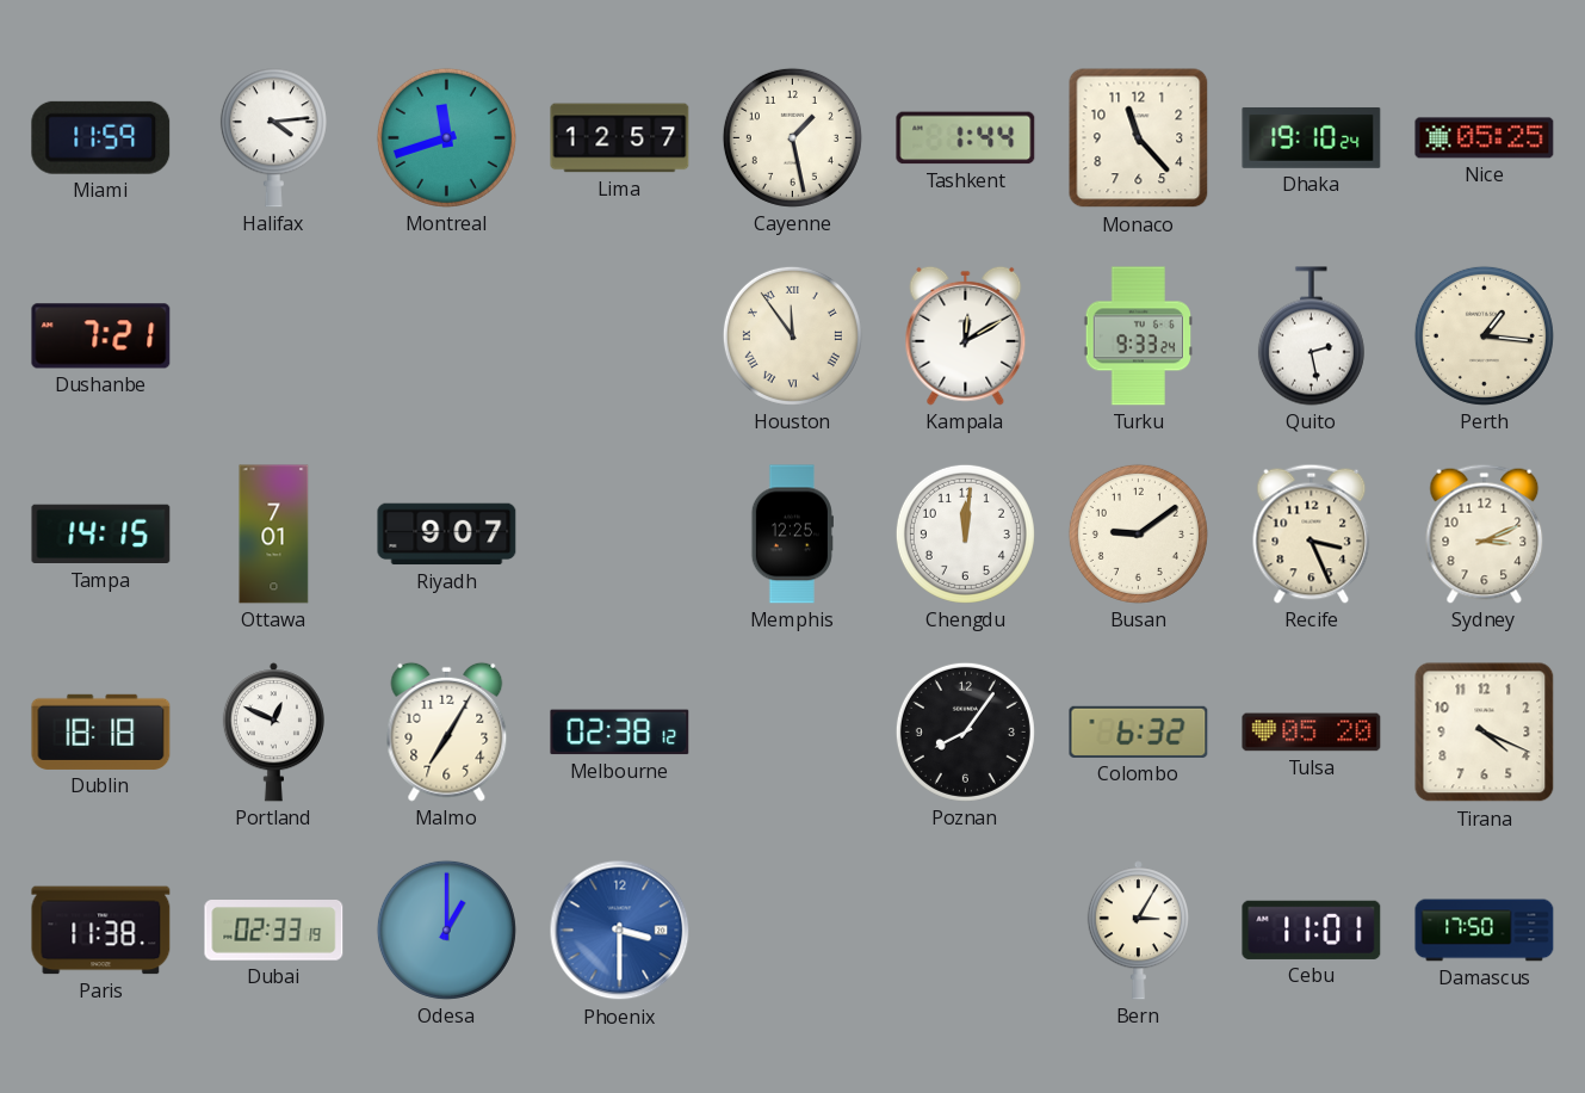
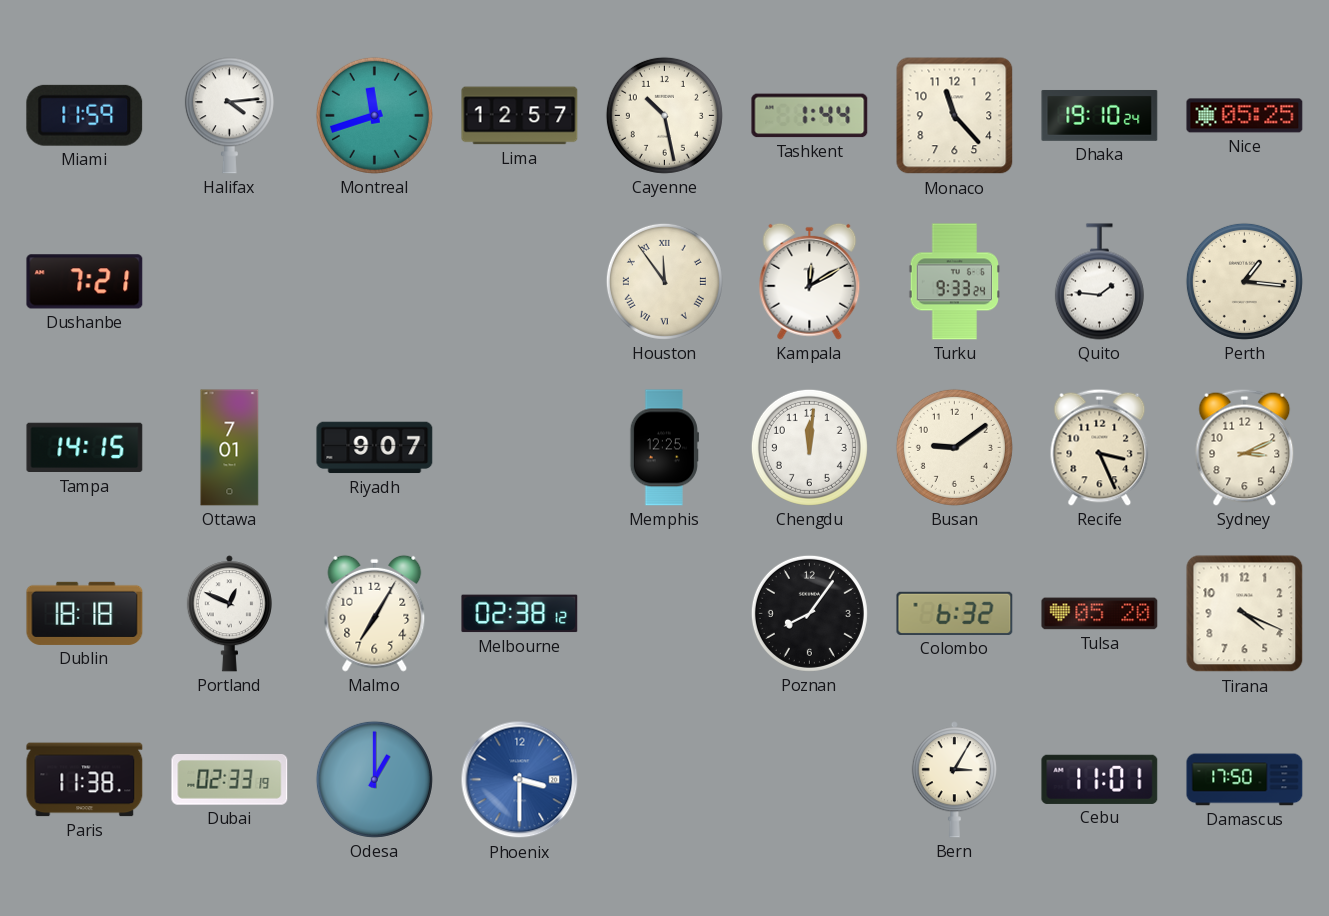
Cayenne: 1:28 -> 10:28 (664, 115)
Quito: 2:28 -> 1:46 (1099, 282)
